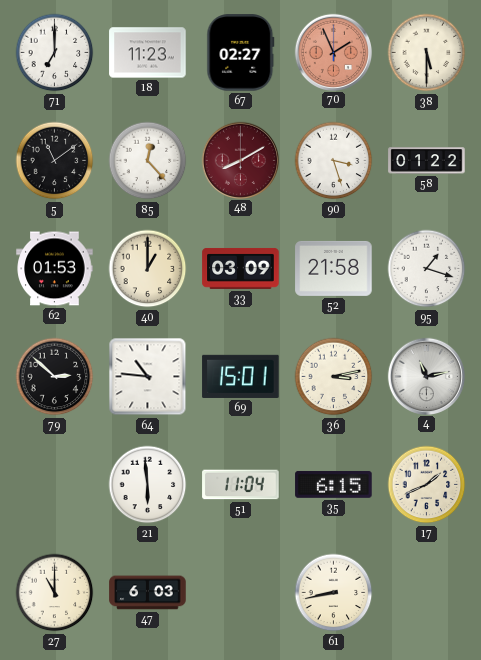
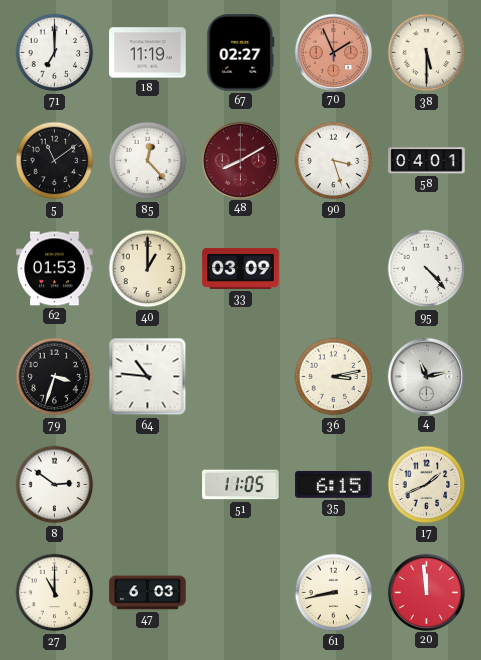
18: 11:23 -> 11:19 (148, 53)
58: 01:22 -> 04:01 (427, 161)
52: 21:58 -> none (334, 268)
95: 1:18 -> 4:23 (427, 269)
79: 2:52 -> 3:33 (55, 377)
69: 15:01 -> none (241, 376)
8: none -> 2:51 (55, 485)
21: 5:59 -> none (148, 485)
51: 11:04 -> 11:05 (241, 485)
20: none -> 11:59 (426, 592)
